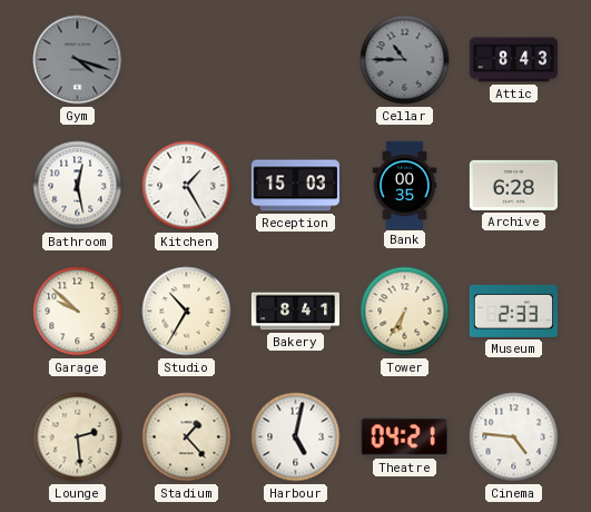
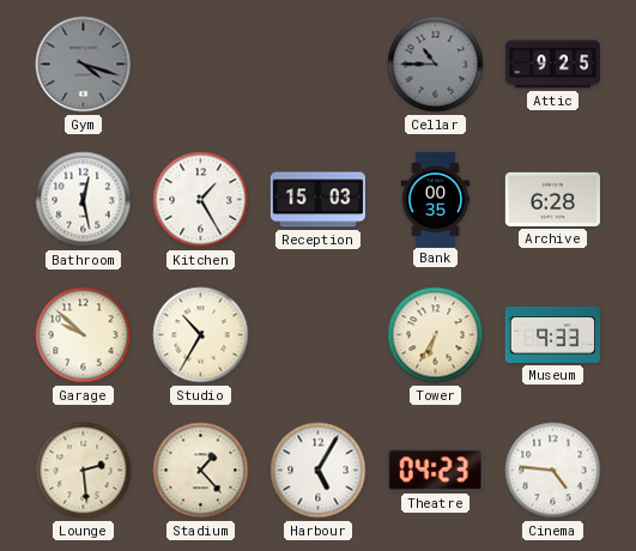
Attic: 8:43 -> 9:25 (552, 65)
Bakery: 8:41 -> none (295, 312)
Museum: 2:33 -> 9:33 (552, 334)
Harbour: 5:02 -> 5:05 (319, 471)
Theatre: 04:21 -> 04:23 (435, 471)
